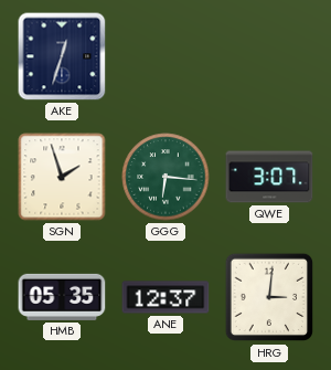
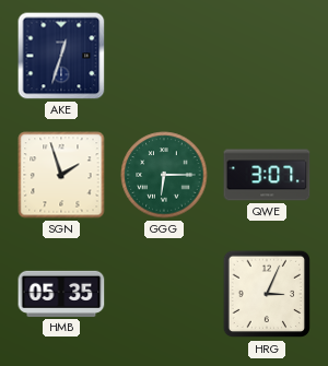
GGG: 6:16 -> 6:15 (164, 175)
ANE: 12:37 -> none (165, 297)
HRG: 3:01 -> 3:04 (267, 294)
